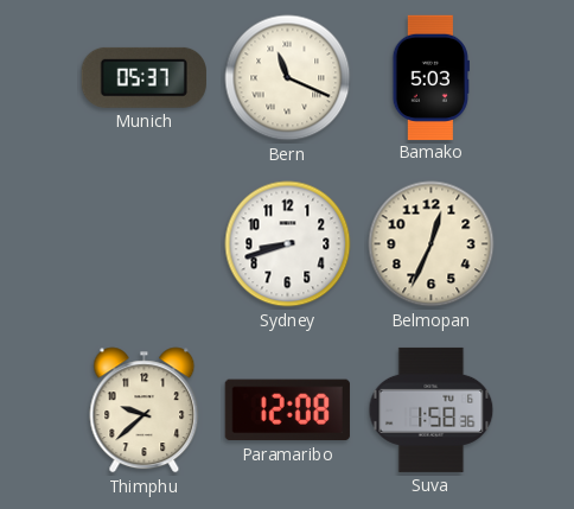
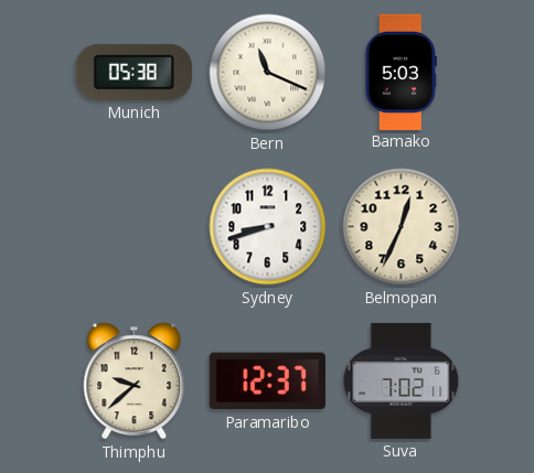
Munich: 05:37 -> 05:38 (133, 72)
Paramaribo: 12:08 -> 12:37 (267, 381)
Suva: 1:58 -> 7:02 (402, 380)
